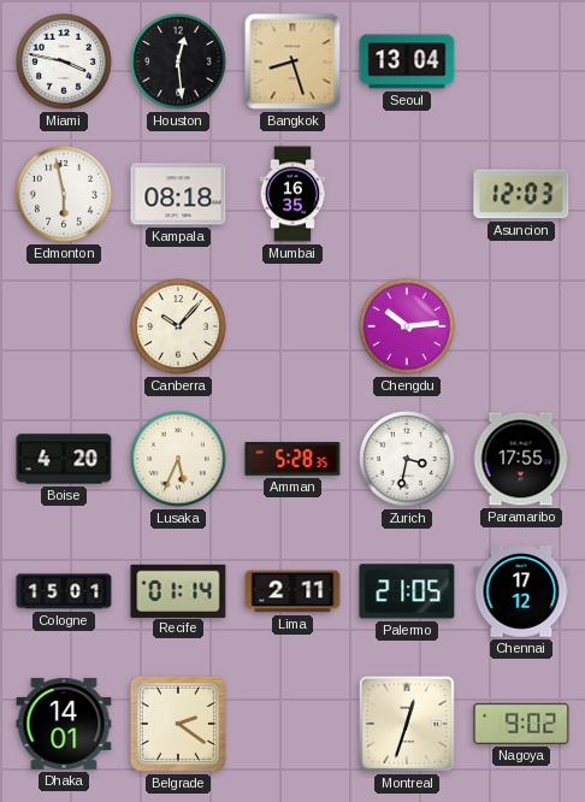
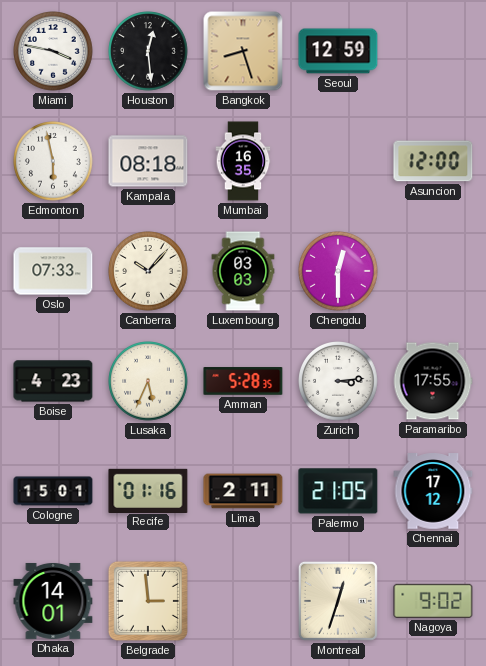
Seoul: 13:04 -> 12:59 (338, 51)
Asuncion: 12:03 -> 12:00 (433, 161)
Oslo: none -> 07:33 (53, 271)
Luxembourg: none -> 03:03 (243, 271)
Chengdu: 10:14 -> 12:30 (338, 271)
Boise: 4:20 -> 4:23 (53, 381)
Zurich: 3:32 -> 3:14 (338, 381)
Recife: 01:14 -> 01:16 (148, 490)
Belgrade: 2:21 -> 2:59 (148, 601)
